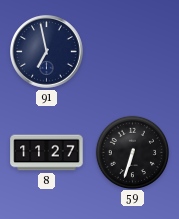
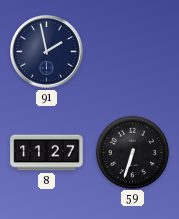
91: 6:58 -> 1:58 (47, 52)
